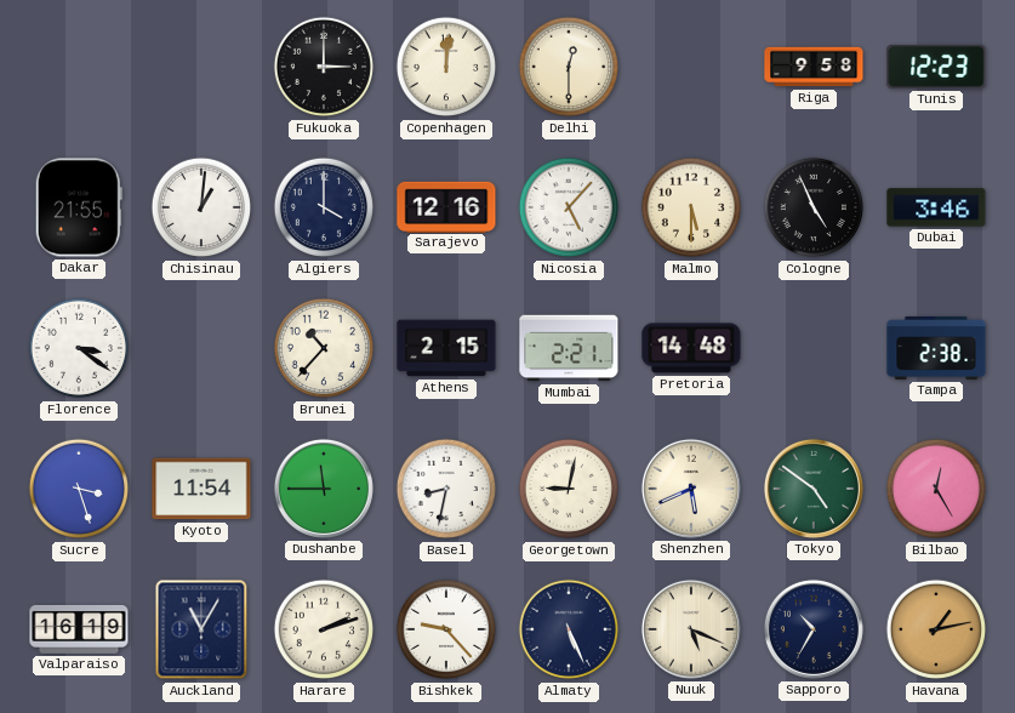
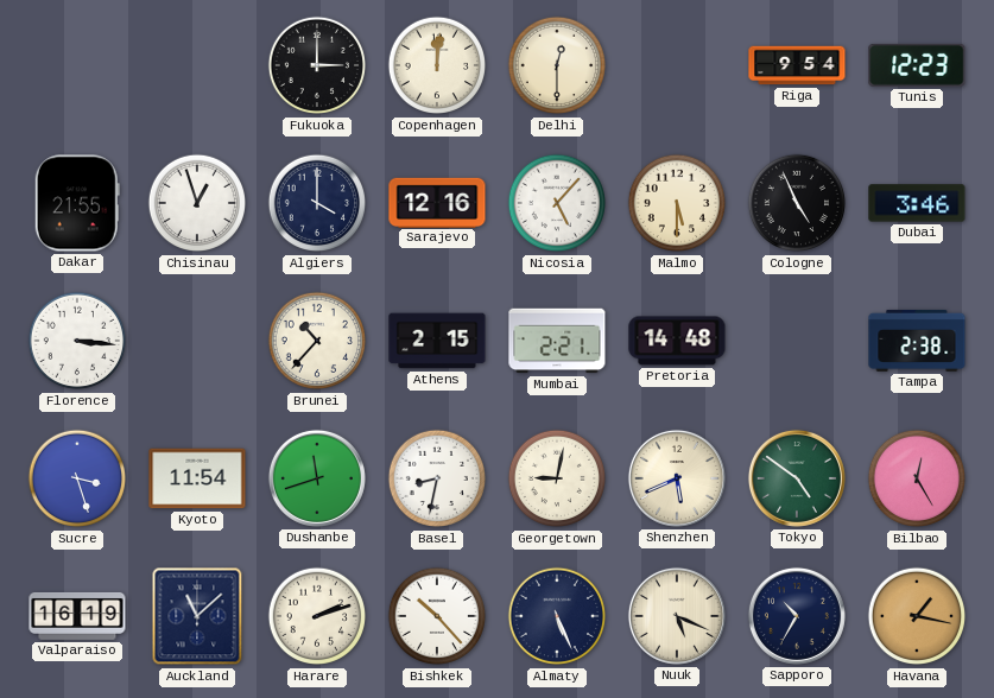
Riga: 9:58 -> 9:54 (797, 65)
Chisinau: 1:01 -> 12:57 (197, 203)
Florence: 3:21 -> 3:16 (77, 341)
Dushanbe: 11:45 -> 11:42 (317, 478)
Auckland: 11:05 -> 11:08 (197, 616)
Bishkek: 9:23 -> 10:23 (437, 616)
Havana: 1:13 -> 1:17 (917, 616)
